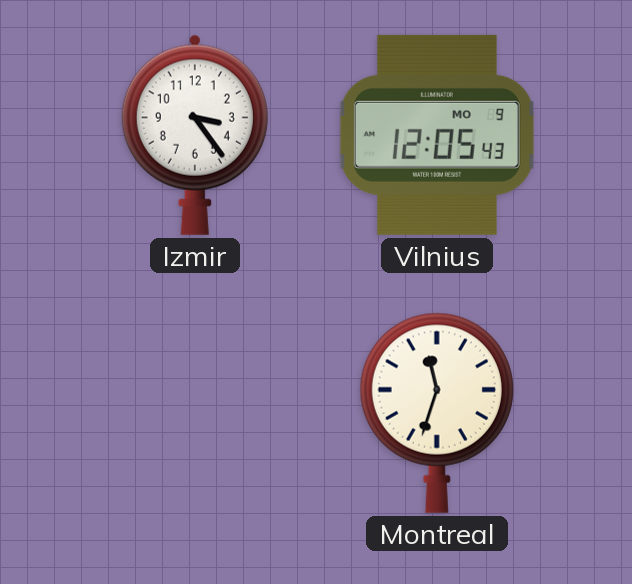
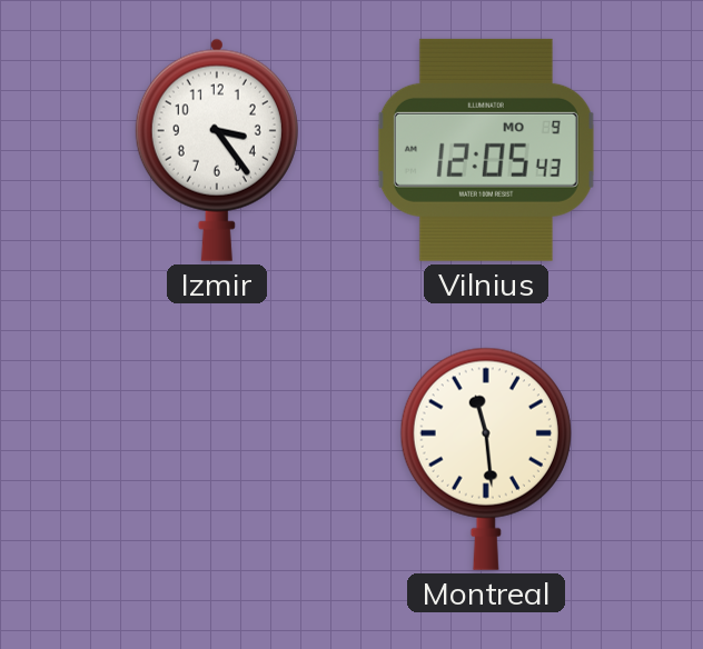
Montreal: 11:33 -> 11:29 (486, 459)
